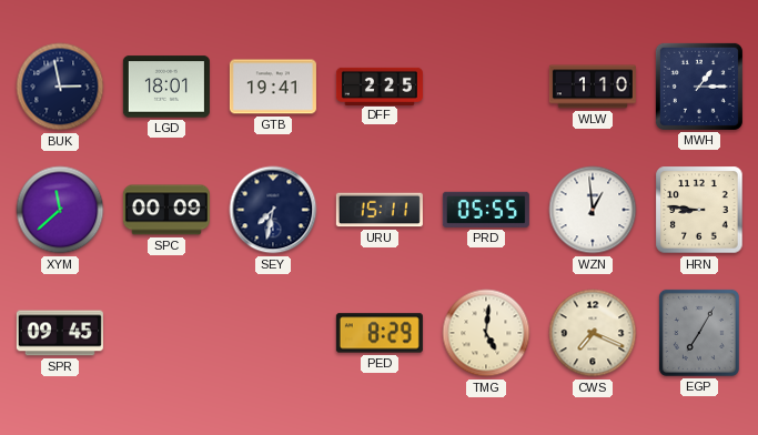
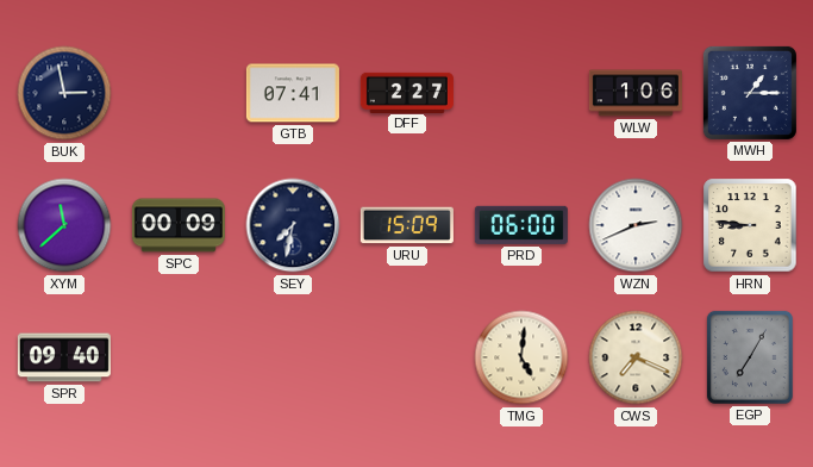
LGD: 18:01 -> none (166, 87)
GTB: 19:41 -> 07:41 (293, 93)
DFF: 2:25 -> 2:27 (407, 92)
WLW: 1:10 -> 1:06 (636, 93)
URU: 15:11 -> 15:09 (407, 225)
PRD: 05:55 -> 06:00 (521, 225)
WZN: 12:59 -> 2:41 (636, 225)
SPR: 09:45 -> 09:40 (64, 357)
PED: 8:29 -> none (380, 333)
